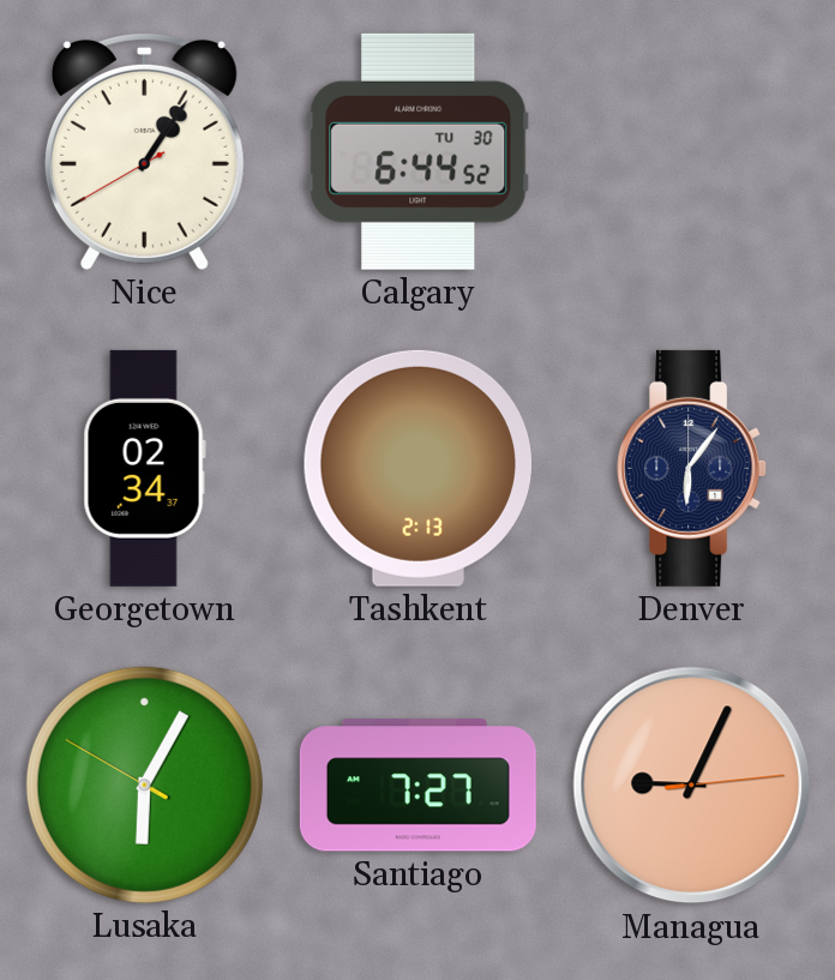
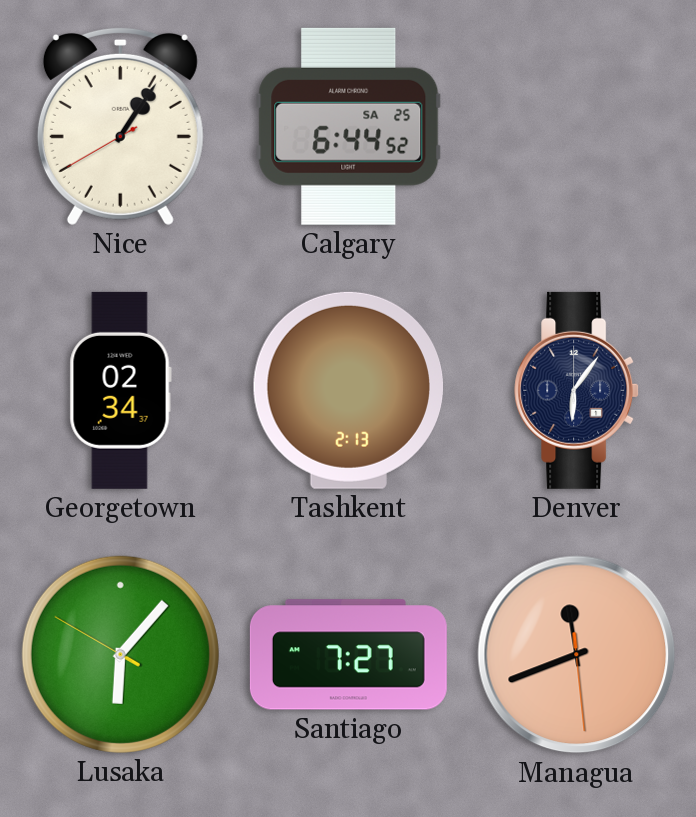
Calgary date: TU 30 -> SA 25 (349, 126)
Lusaka: 6:04 -> 6:06 (120, 654)
Managua: 9:04 -> 11:41 (577, 655)
